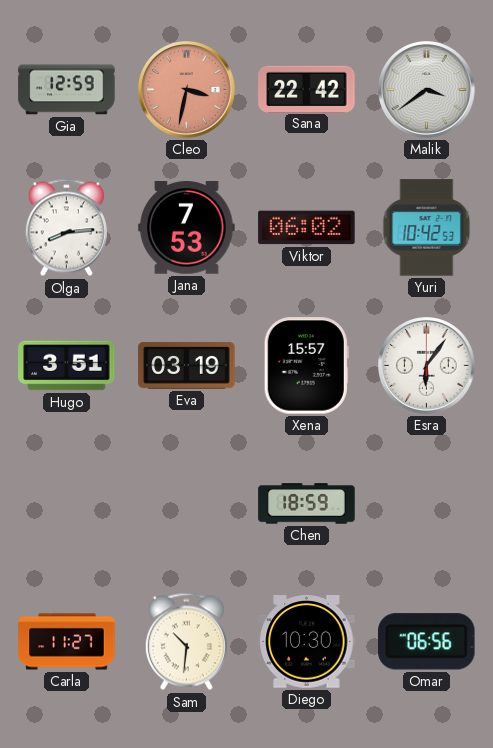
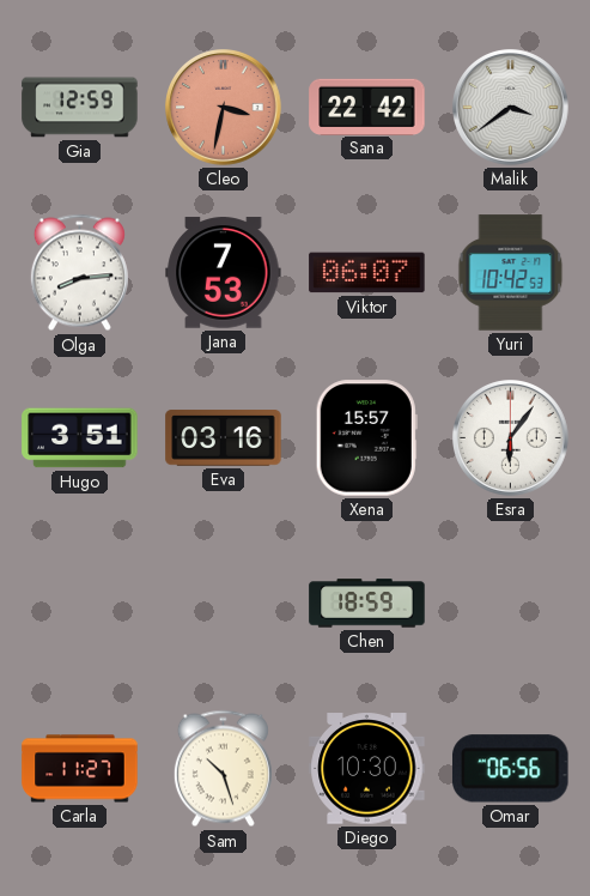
Viktor: 06:02 -> 06:07 (367, 273)
Eva: 03:19 -> 03:16 (224, 438)
Sam: 10:31 -> 10:27 (223, 769)
